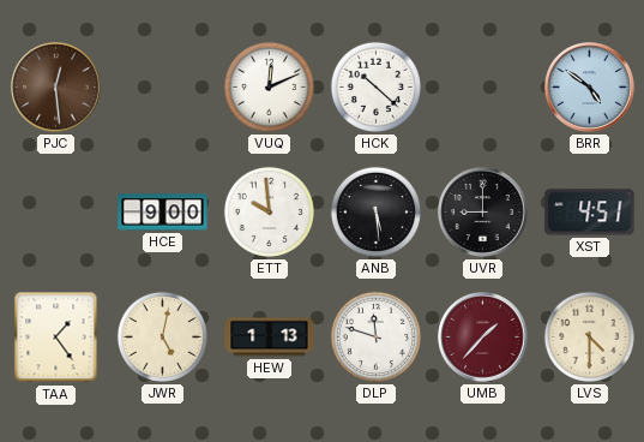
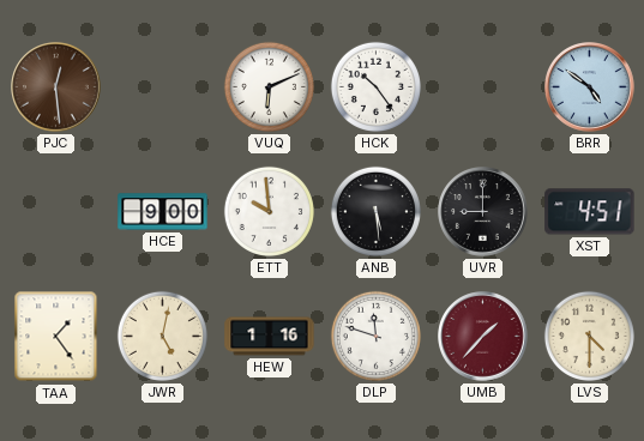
VUQ: 12:11 -> 6:11 (269, 86)
HCK: 10:22 -> 10:24 (375, 86)
HEW: 1:13 -> 1:16 (270, 337)
